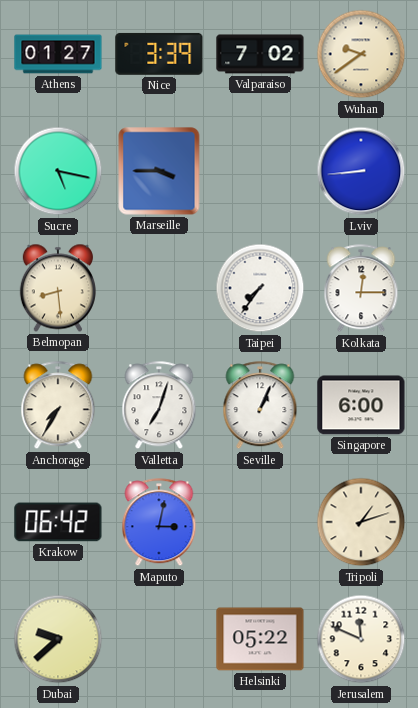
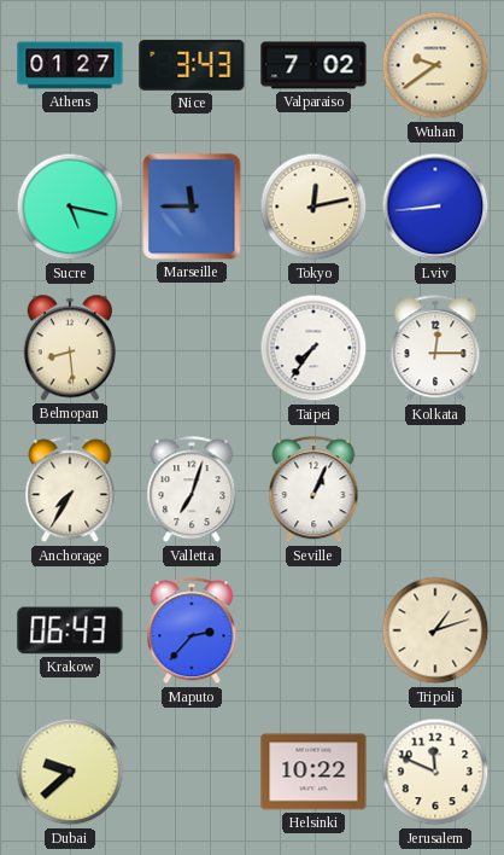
Nice: 3:39 -> 3:43 (192, 65)
Marseille: 3:45 -> 11:45 (192, 207)
Tokyo: none -> 12:13 (313, 207)
Singapore: 6:00 -> none (361, 405)
Krakow: 06:42 -> 06:43 (70, 630)
Maputo: 3:02 -> 2:37 (192, 632)
Helsinki: 05:22 -> 10:22 (313, 772)
